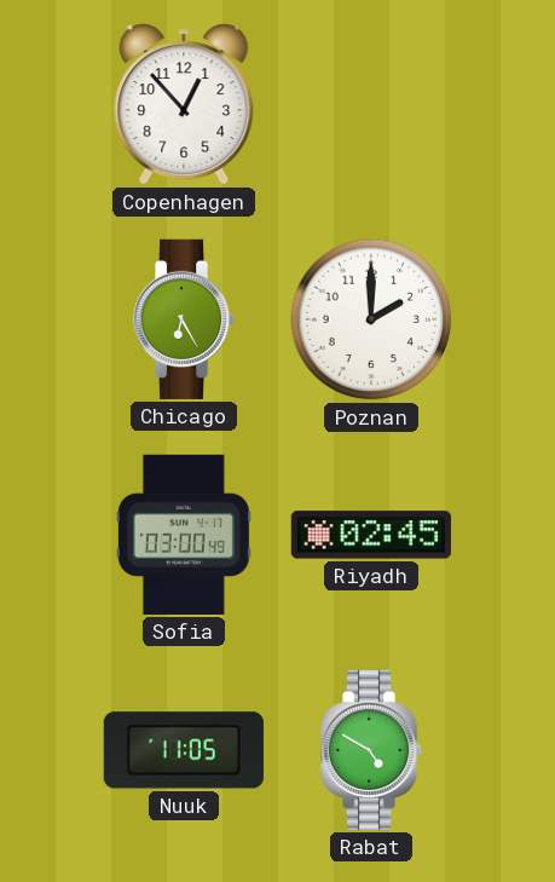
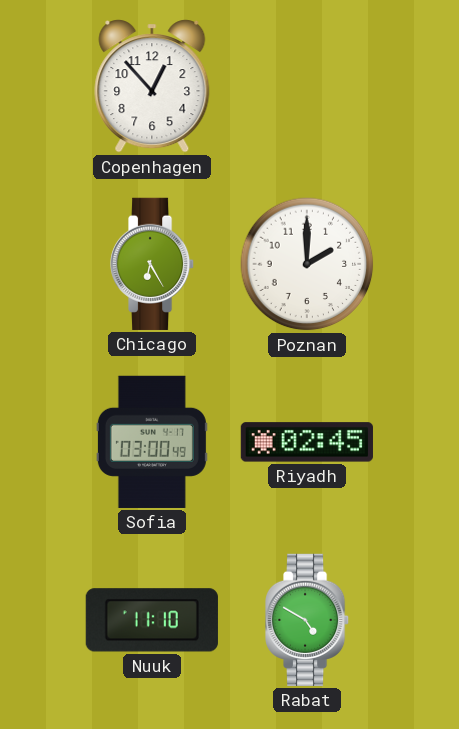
Nuuk: 11:05 -> 11:10 (152, 620)
